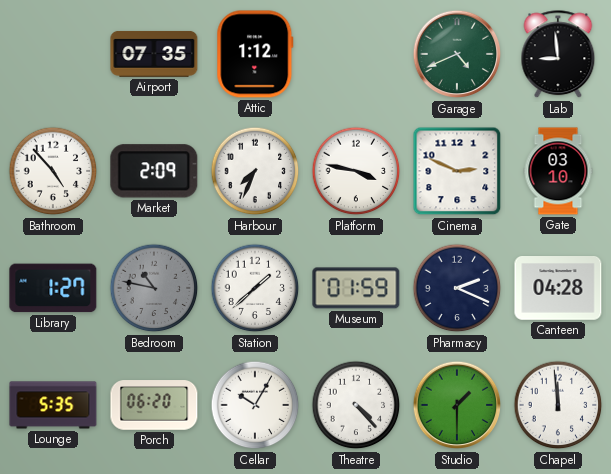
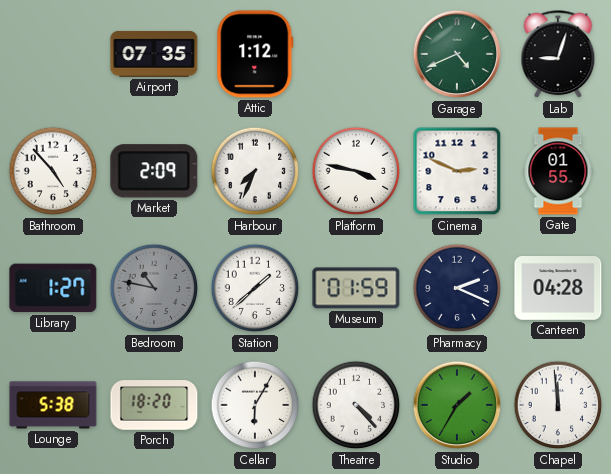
Lab: 8:59 -> 9:03 (558, 55)
Gate: 03:10 -> 01:55 (558, 171)
Lounge: 5:35 -> 5:38 (53, 405)
Porch: 06:20 -> 18:20 (154, 405)
Cellar: 10:05 -> 6:05 (255, 405)
Studio: 1:30 -> 1:35 (457, 405)
